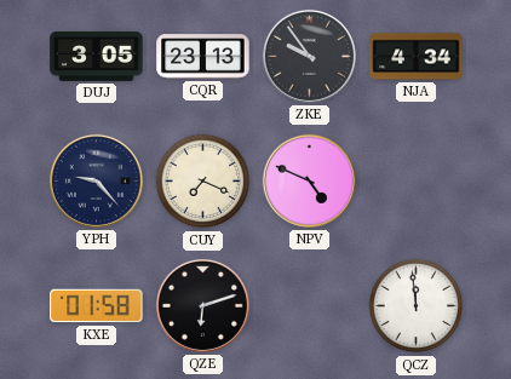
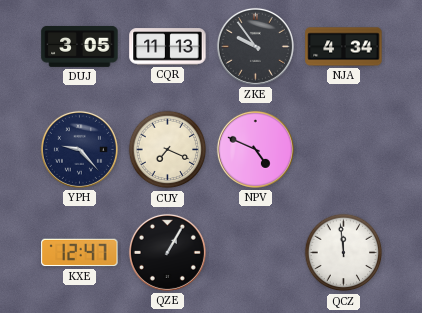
CQR: 23:13 -> 11:13 (168, 47)
KXE: 01:58 -> 12:47 (80, 253)
QZE: 6:12 -> 1:05 (167, 252)
